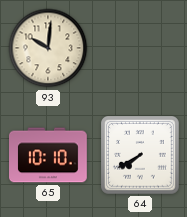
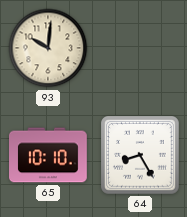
64: 7:40 -> 8:25 (141, 156)
